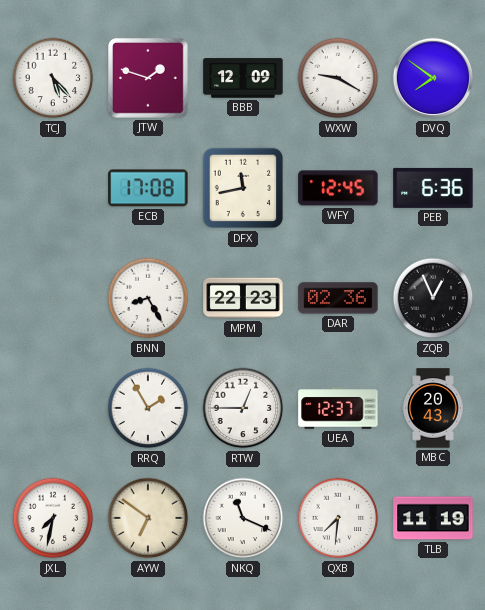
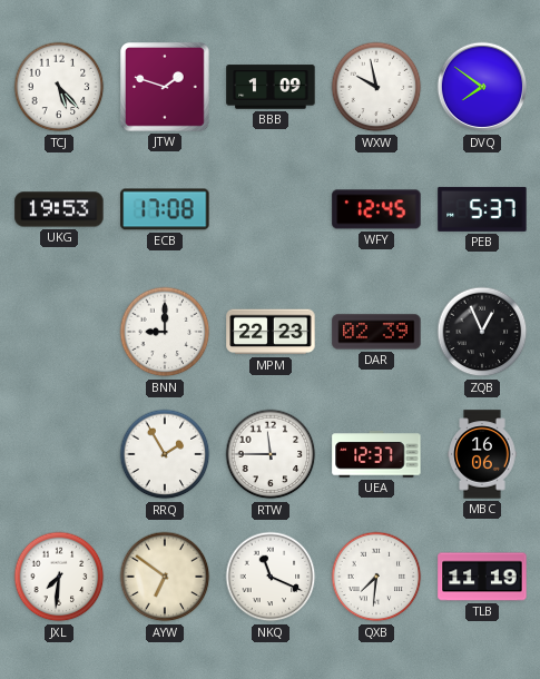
BBB: 12:09 -> 1:09 (271, 87)
WXW: 9:20 -> 9:58 (376, 87)
UKG: none -> 19:53 (59, 209)
DFX: 11:43 -> none (243, 188)
PEB: 6:36 -> 5:37 (482, 209)
BNN: 8:25 -> 9:00 (165, 332)
DAR: 02:36 -> 02:39 (376, 332)
RTW: 12:45 -> 11:45 (271, 454)
MBC: 20:43 -> 16:06 (482, 454)
JXL: 7:32 -> 7:31 (59, 577)
